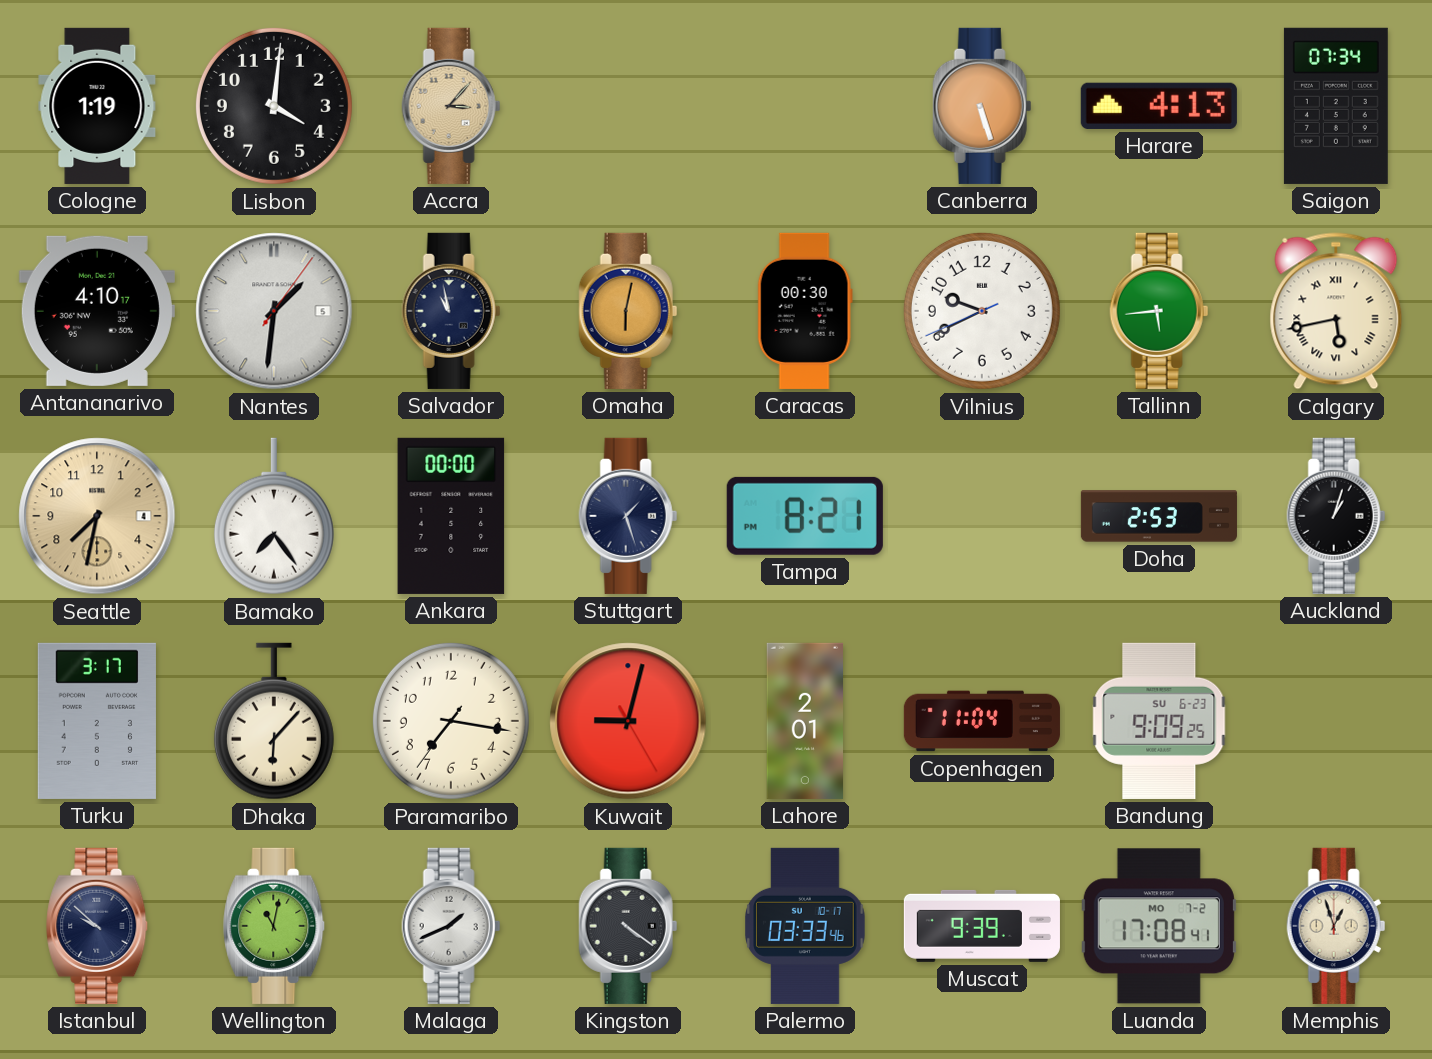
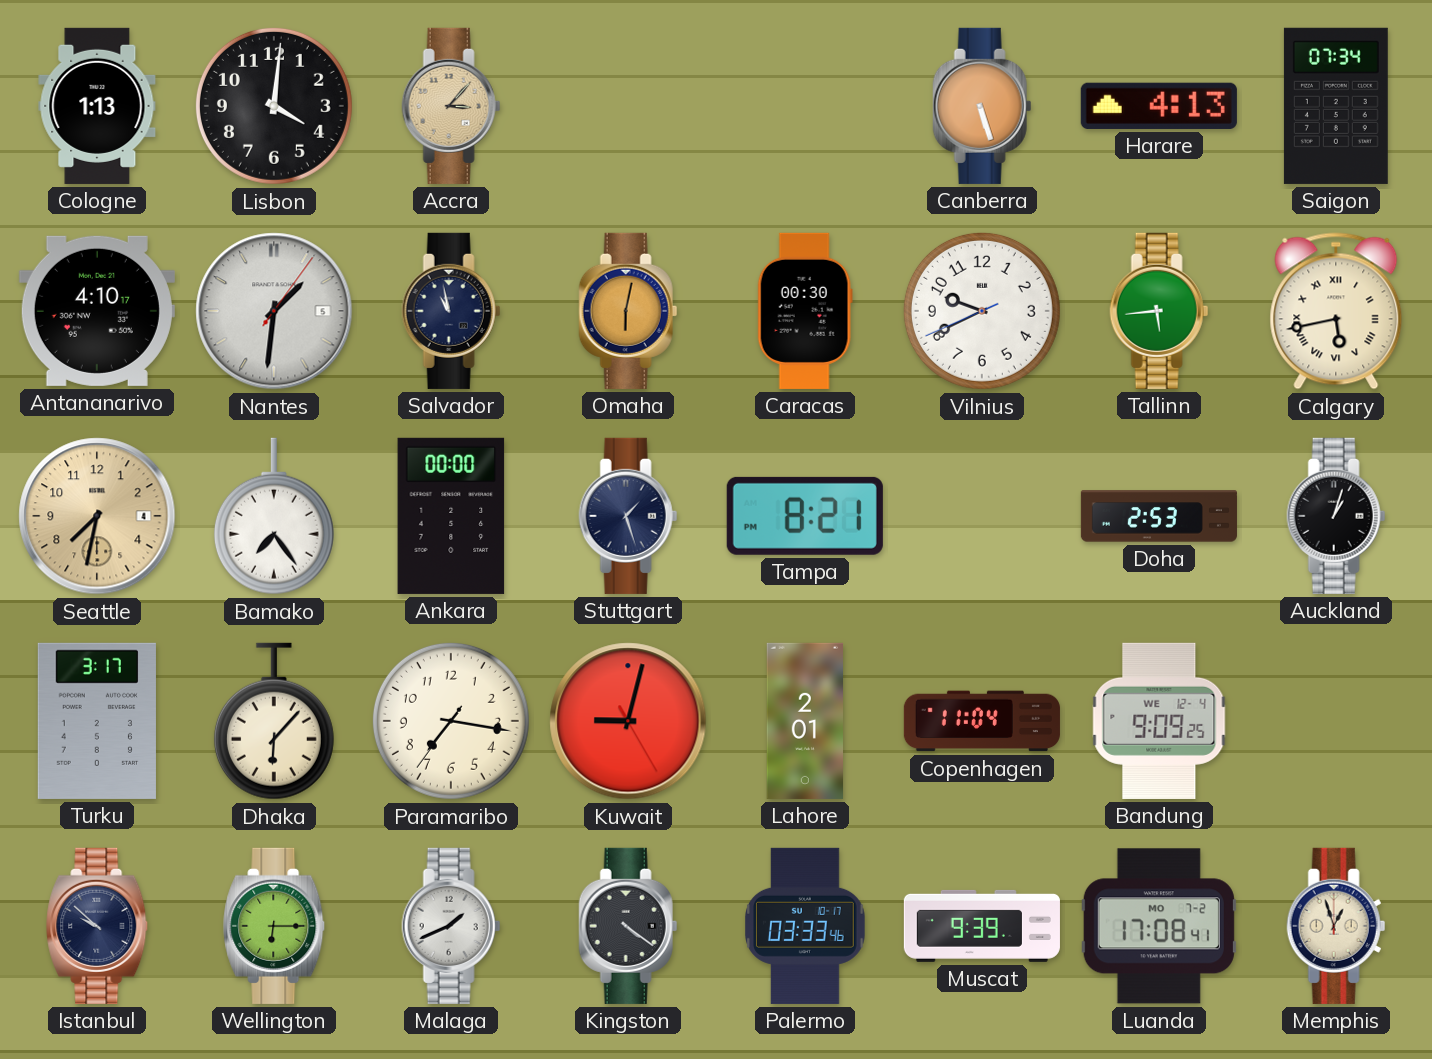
Cologne: 1:19 -> 1:13 (97, 106)
Bandung date: SU 6-23 -> WE 12-4 (1159, 721)
Wellington: 11:02 -> 6:15 (275, 926)
